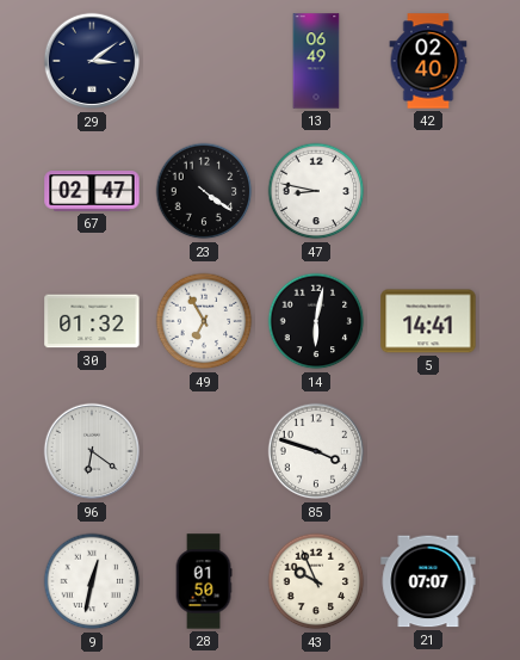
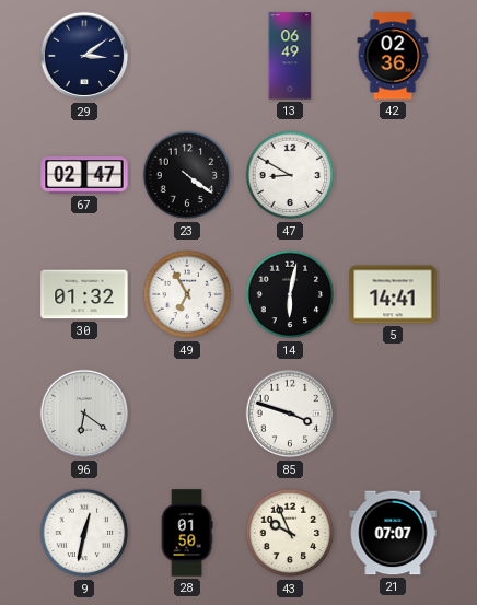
42: 02:40 -> 02:36 (393, 56)
47: 8:47 -> 8:50 (290, 175)
